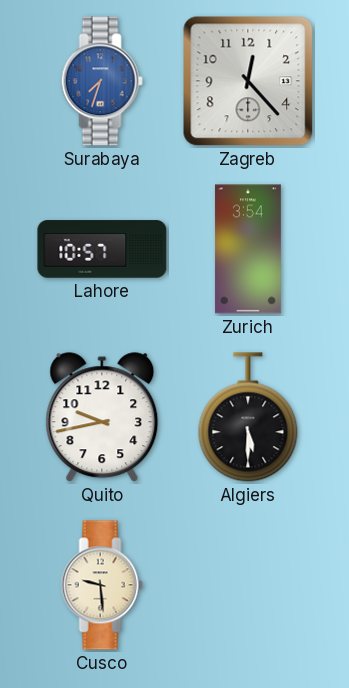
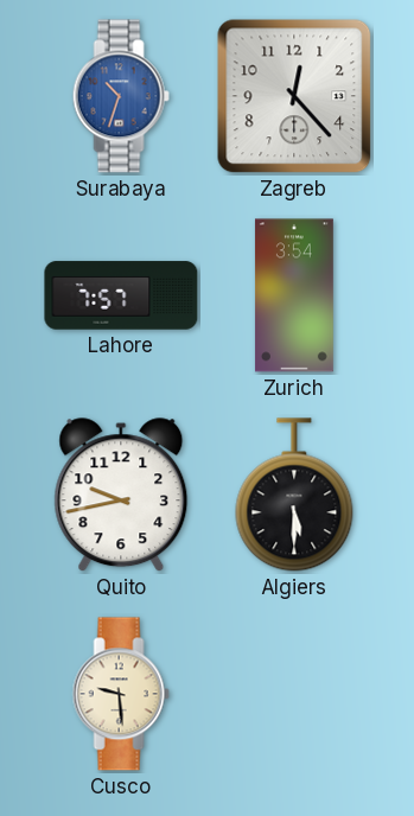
Surabaya: 7:33 -> 10:33 (121, 96)
Lahore: 10:57 -> 7:57 (121, 295)
